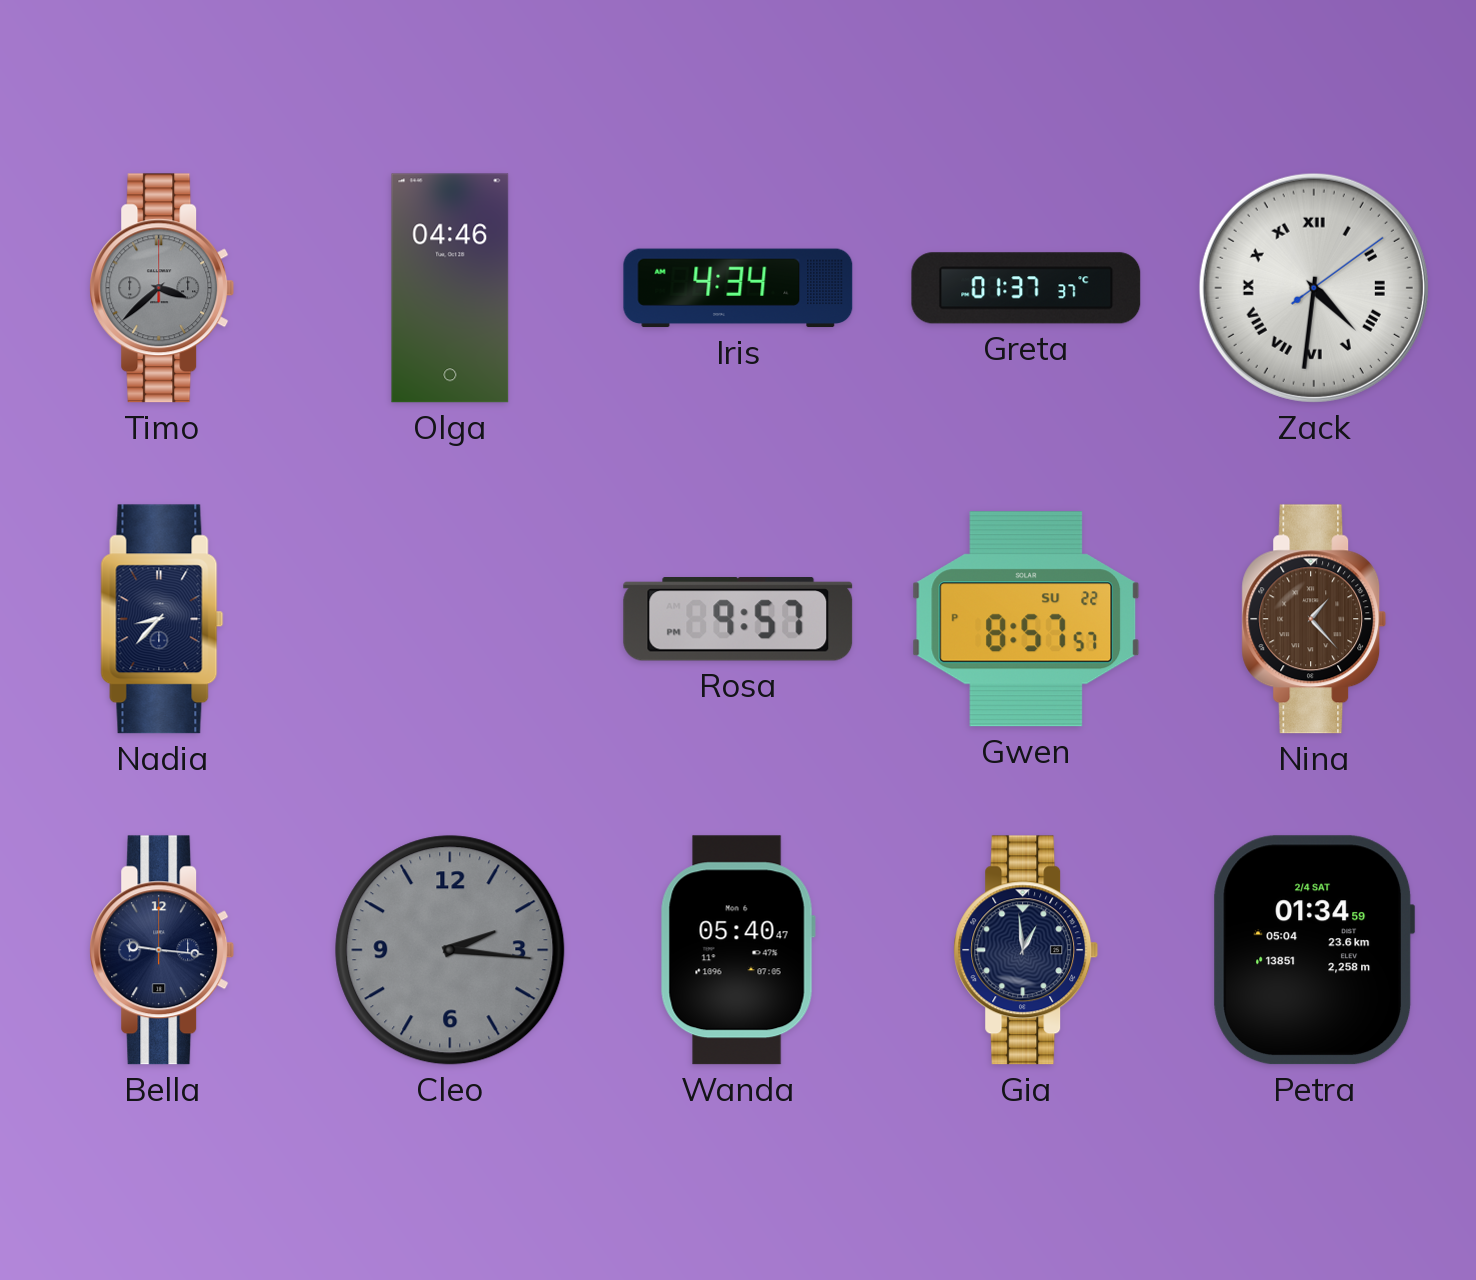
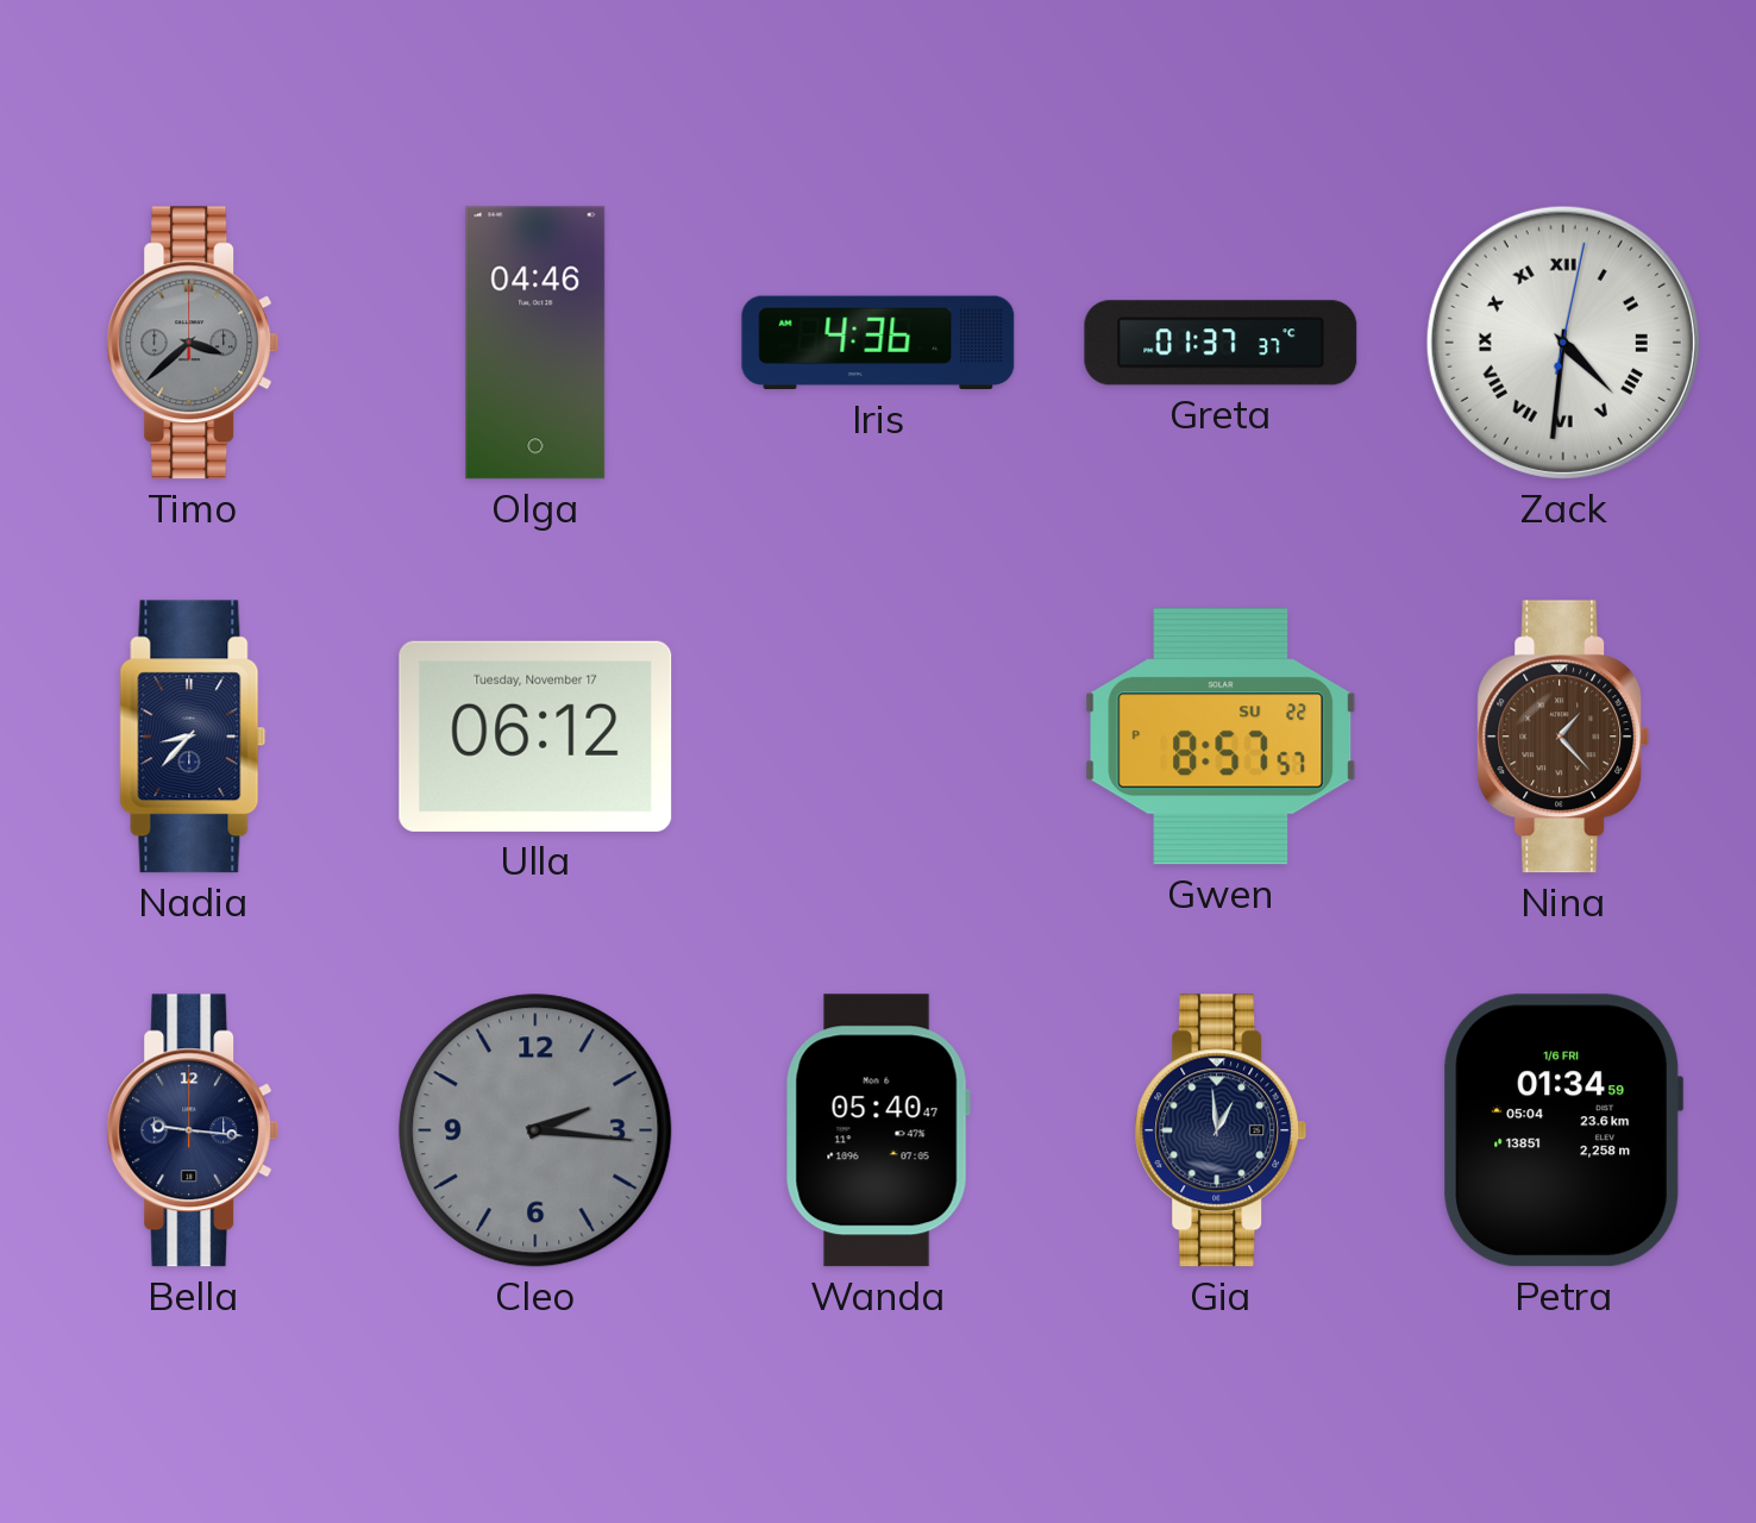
Iris: 4:34 -> 4:36 (878, 343)
Zack: 4:31:09 -> 4:31:02 (1563, 343)
Ulla: none -> 06:12 (535, 737)
Rosa: 9:57 -> none (738, 620)
Petra date: 2/4 SAT -> 1/6 FRI (1563, 1130)
